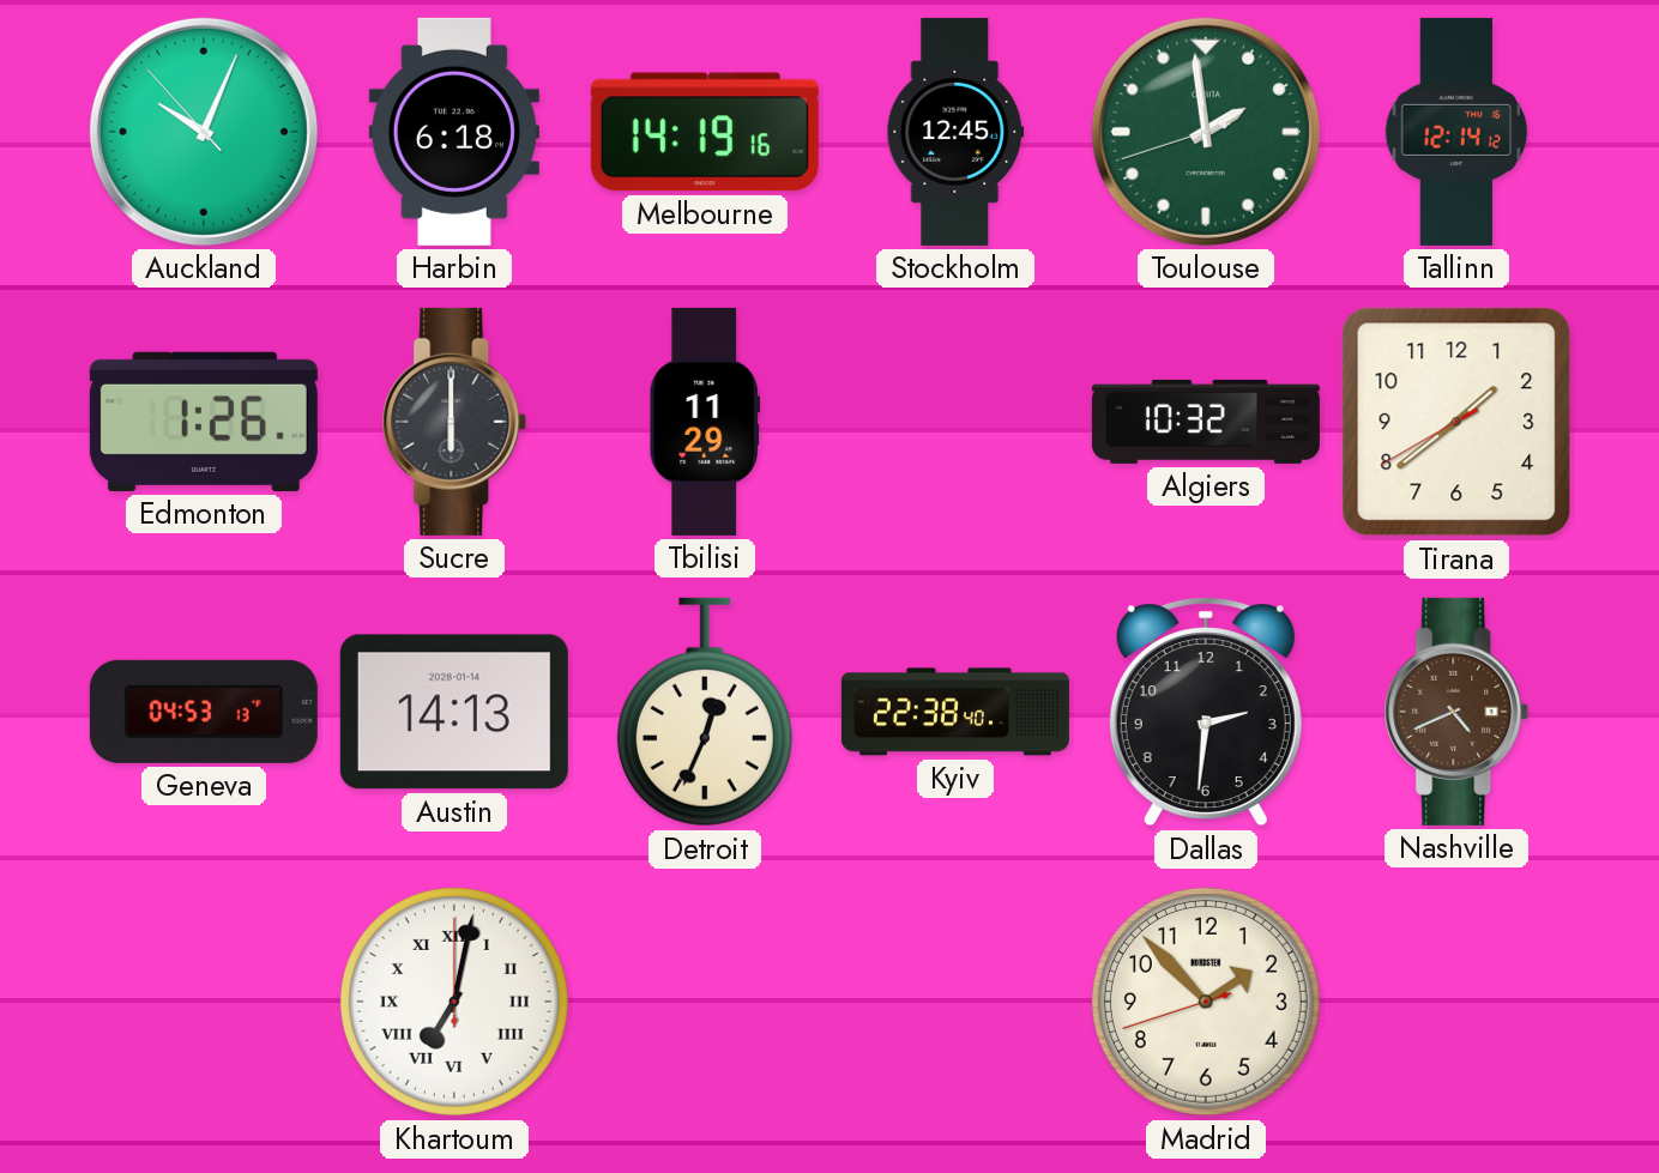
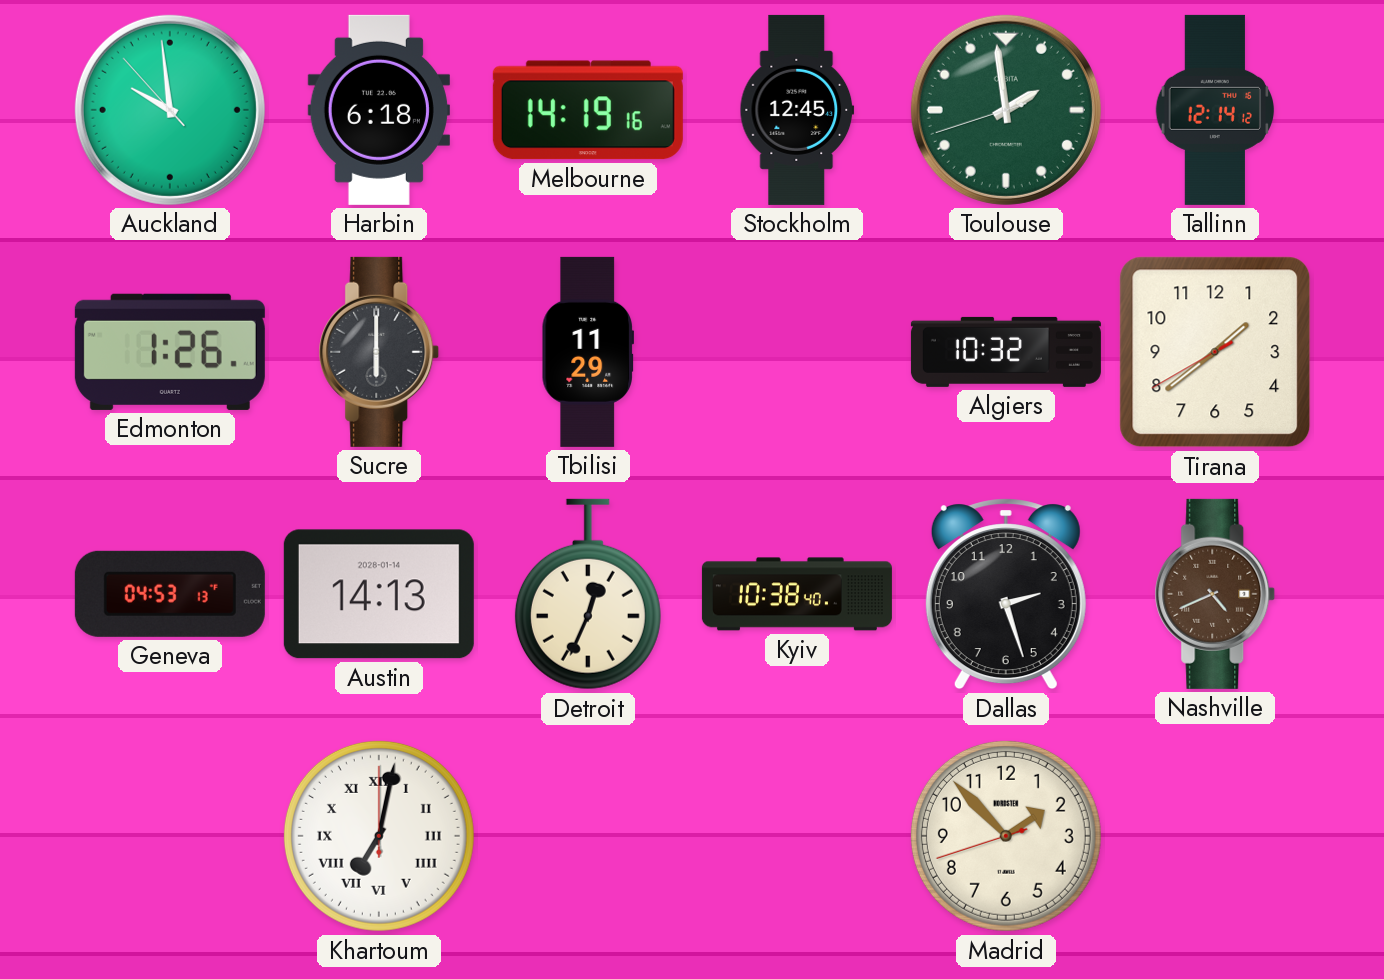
Auckland: 10:03 -> 9:58 (170, 110)
Kyiv: 22:38 -> 10:38 (797, 594)
Dallas: 2:31 -> 2:27 (1006, 594)
